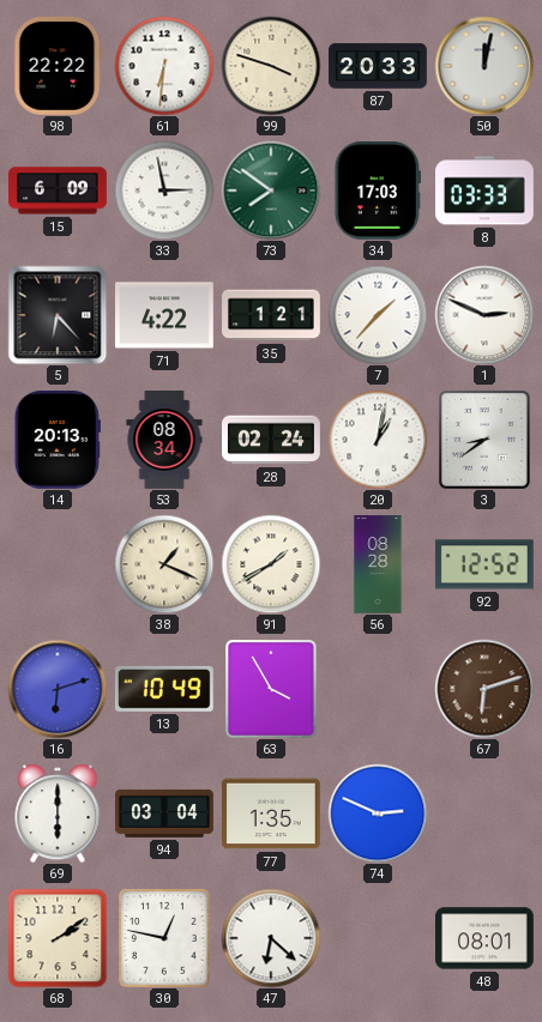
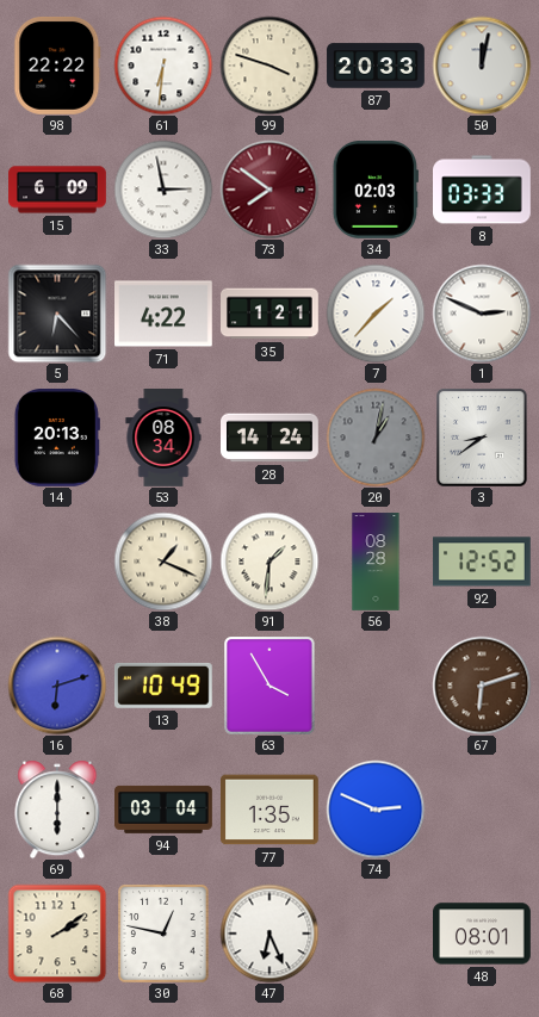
73 dial: green -> burgundy (269, 190)
34: 17:03 -> 02:03 (376, 191)
28: 02:24 -> 14:24 (271, 438)
20 dial: white -> grey (376, 438)
91: 1:40 -> 1:31 (269, 562)
47: 6:22 -> 6:26 (269, 934)
